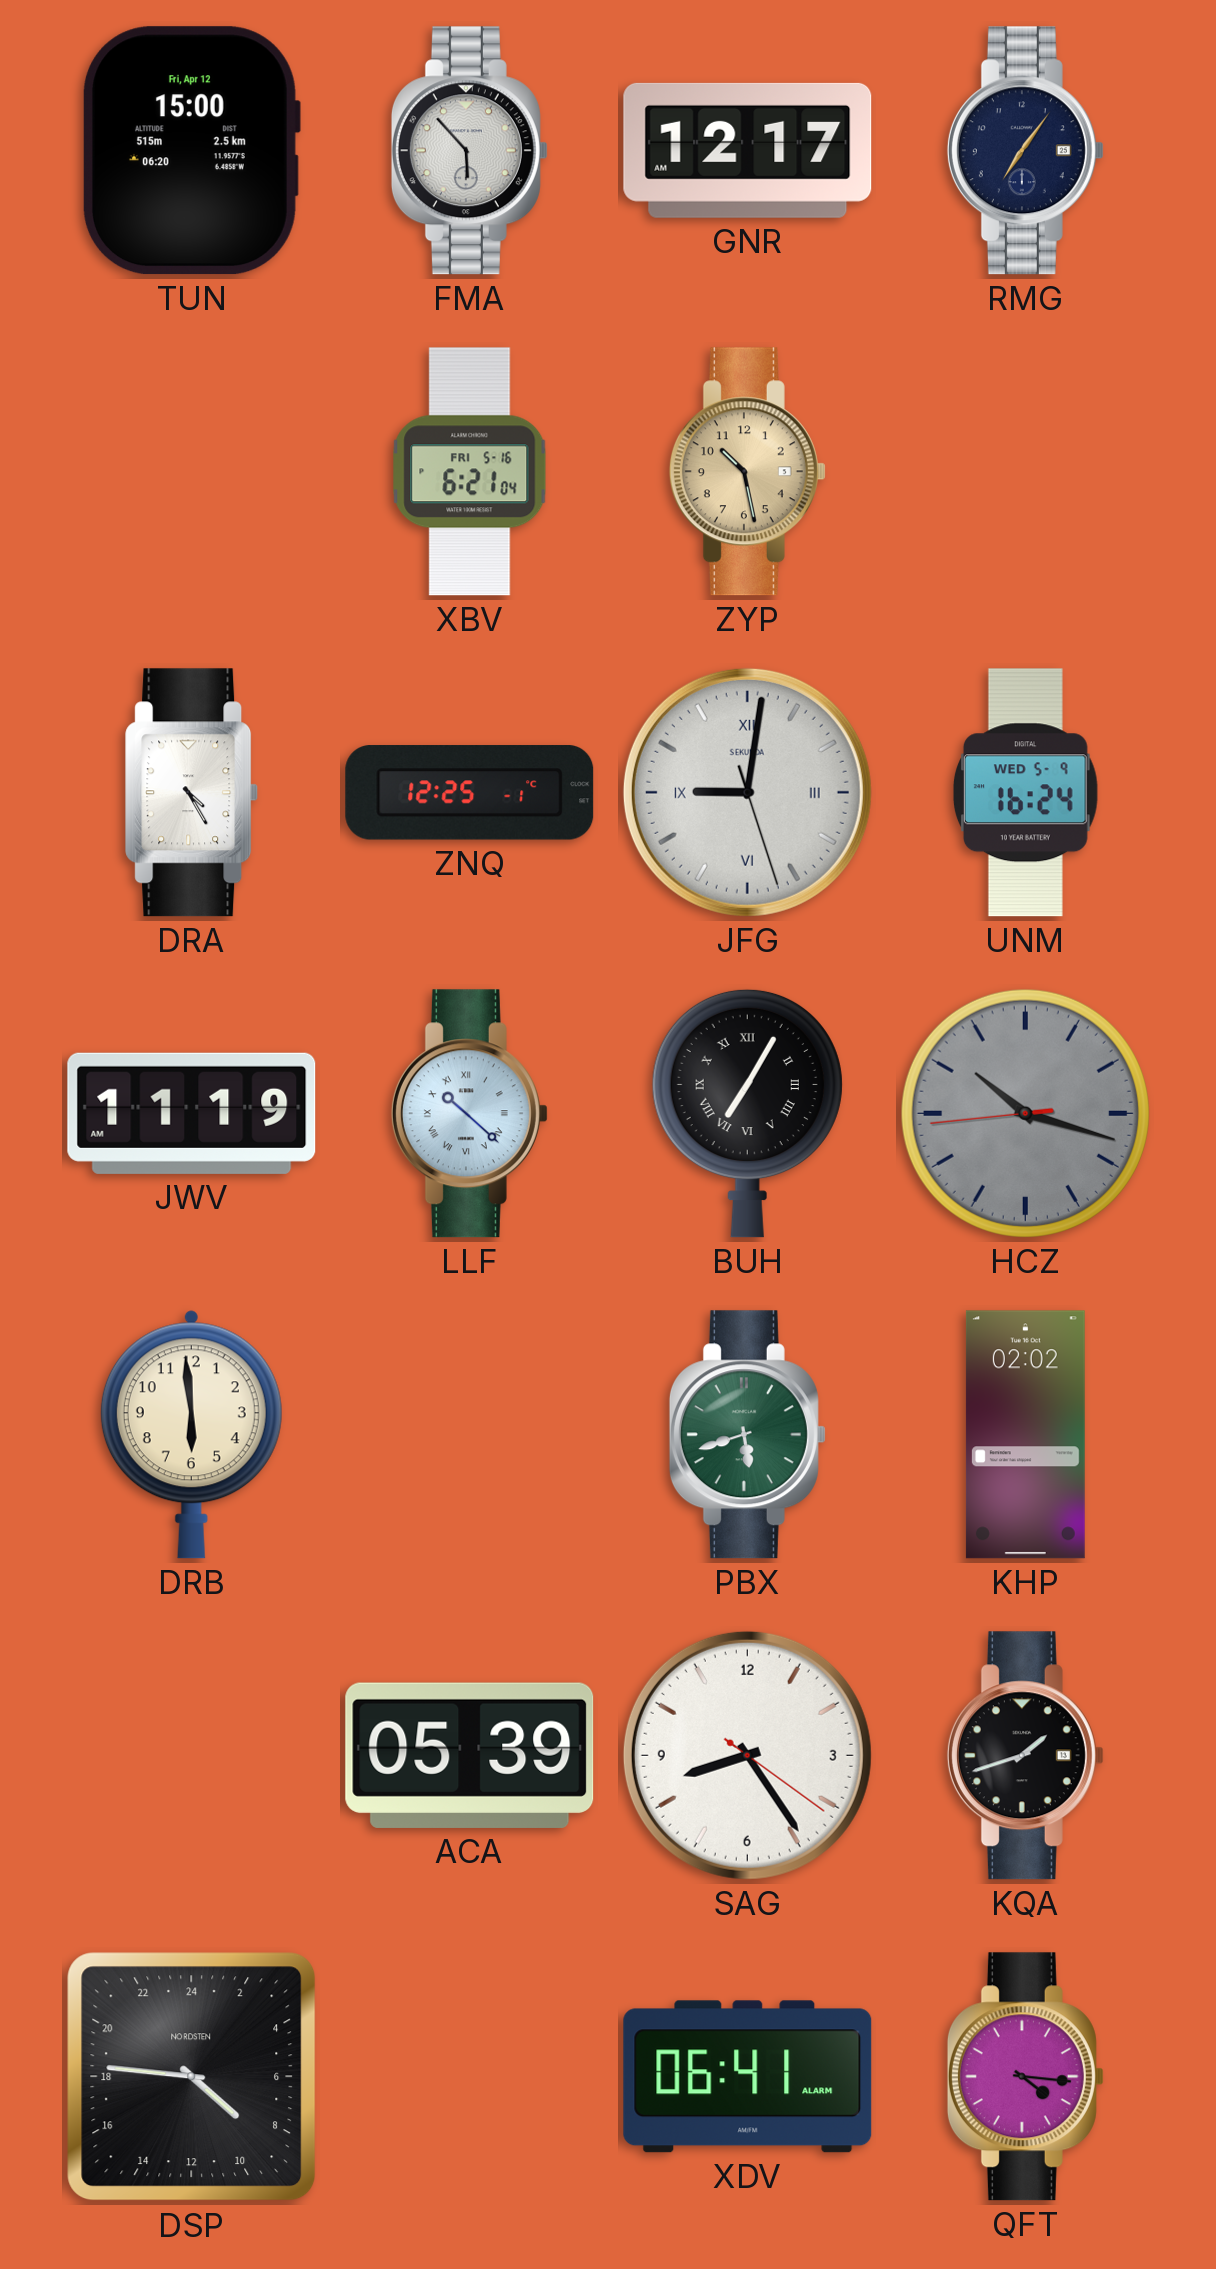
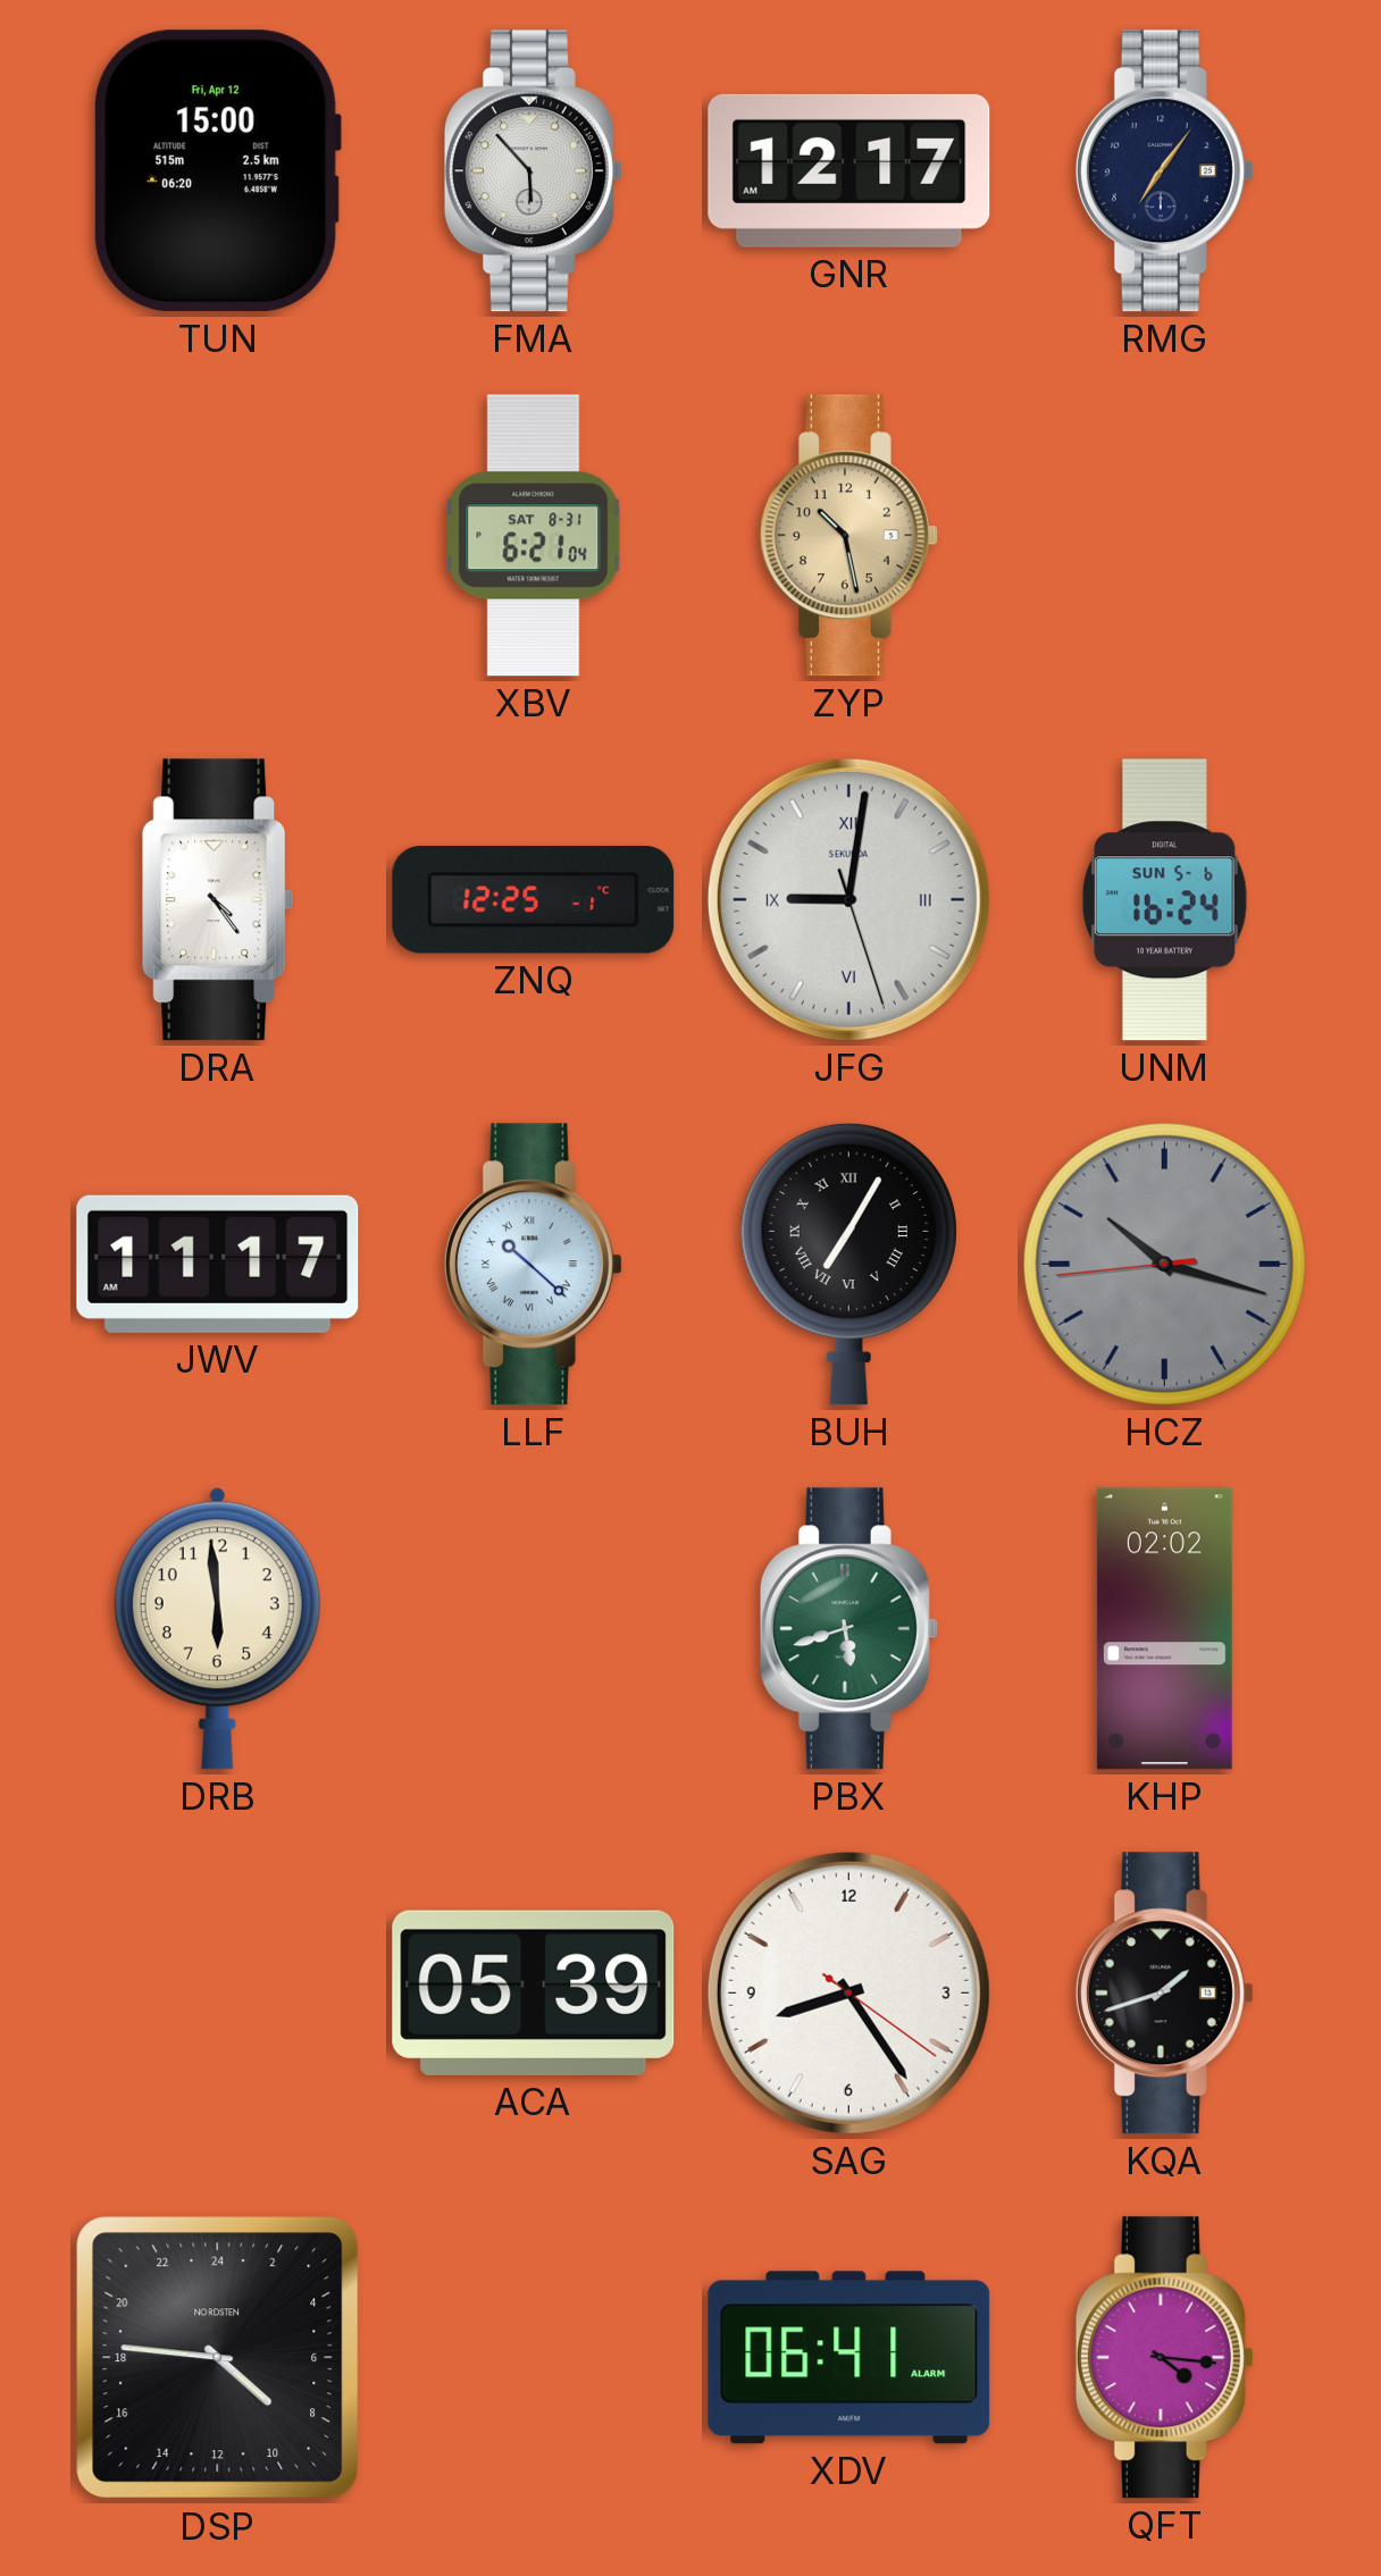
XBV date: FRI 5-16 -> SAT 8-31 (534, 536)
DRA: 4:25 -> 4:24 (218, 900)
UNM date: WED 5-9 -> SUN 5-6 (1164, 900)
JWV: 11:19 -> 11:17 (218, 1264)
